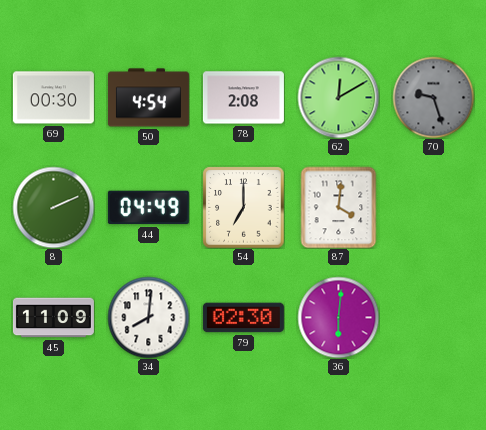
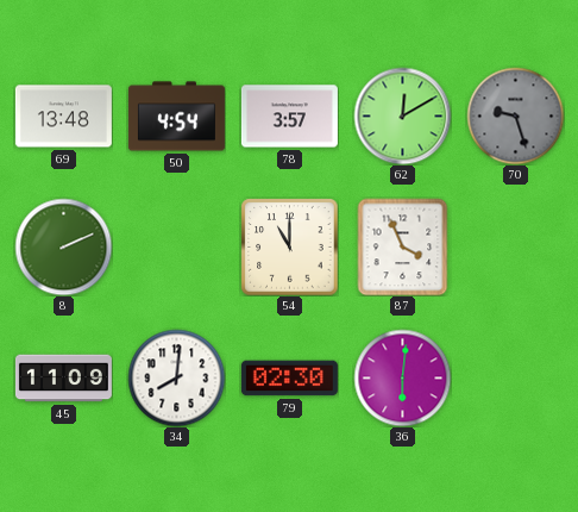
69: 00:30 -> 13:48 (63, 117)
78: 2:08 -> 3:57 (289, 117)
44: 04:49 -> none (148, 208)
54: 7:00 -> 11:00 (289, 246)
87: 4:01 -> 3:56 (403, 246)
